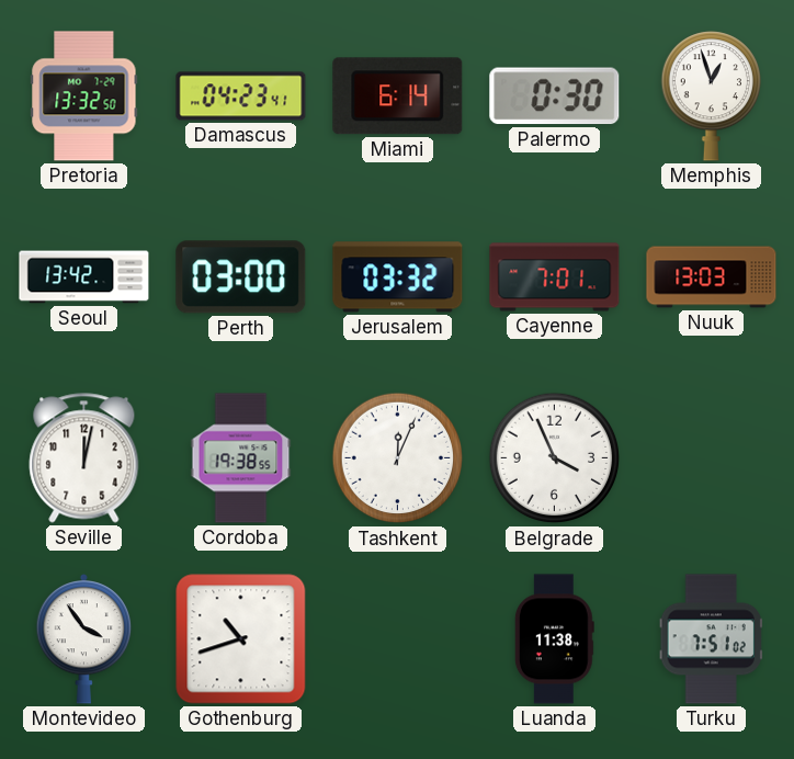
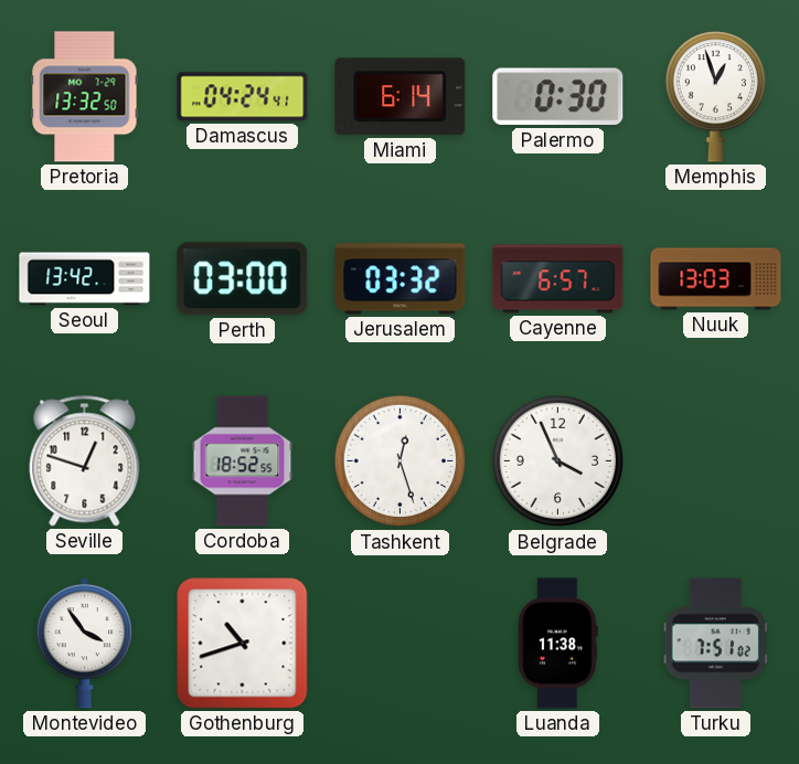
Damascus: 04:23 -> 04:24 (243, 97)
Cayenne: 7:01 -> 6:57 (558, 279)
Seville: 12:02 -> 12:48 (85, 461)
Cordoba: 19:38 -> 18:52 (243, 461)
Tashkent: 12:04 -> 12:27 (401, 461)
